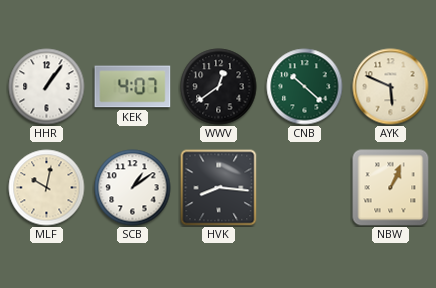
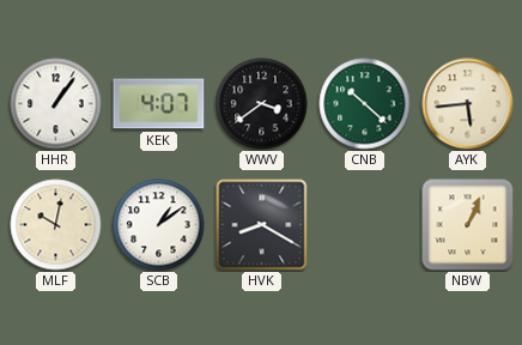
WWV: 12:39 -> 3:39 (262, 104)
AYK: 5:49 -> 5:44 (468, 104)
HVK: 8:16 -> 8:20 (262, 225)
